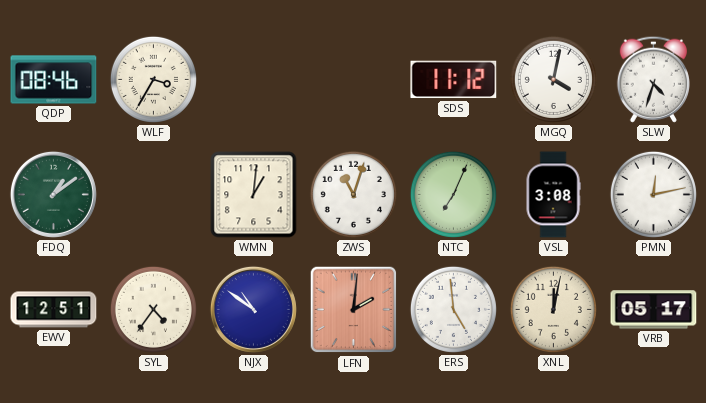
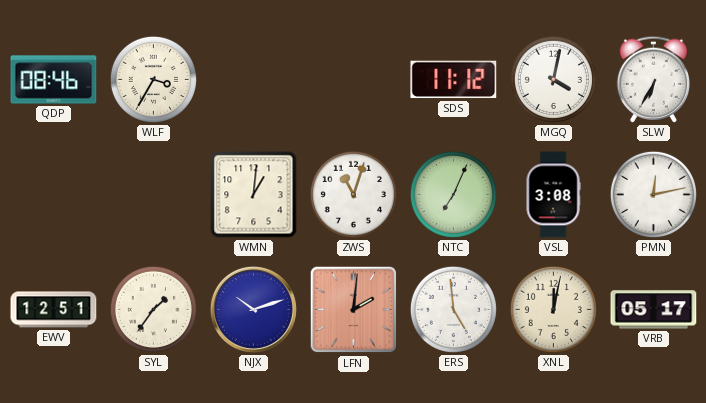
SLW: 4:33 -> 6:35 (653, 79)
FDQ: 1:09 -> none (53, 194)
SYL: 4:36 -> 1:36 (153, 309)
NJX: 10:51 -> 10:12 (253, 309)
